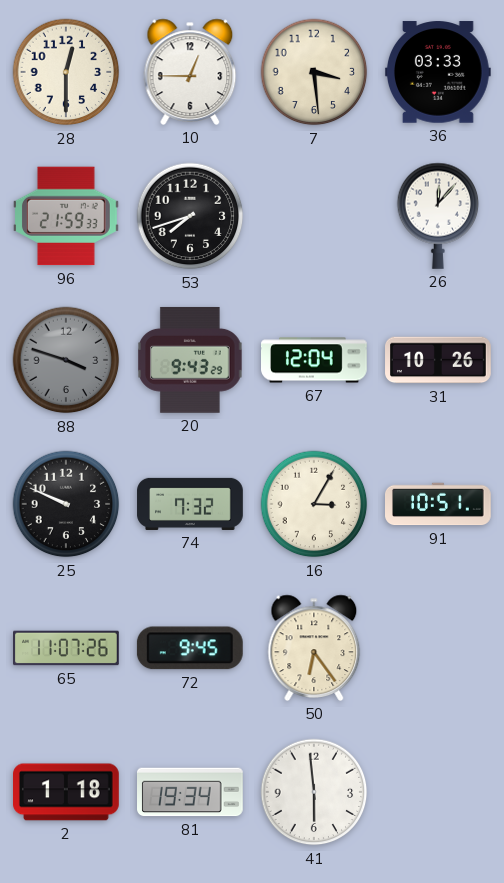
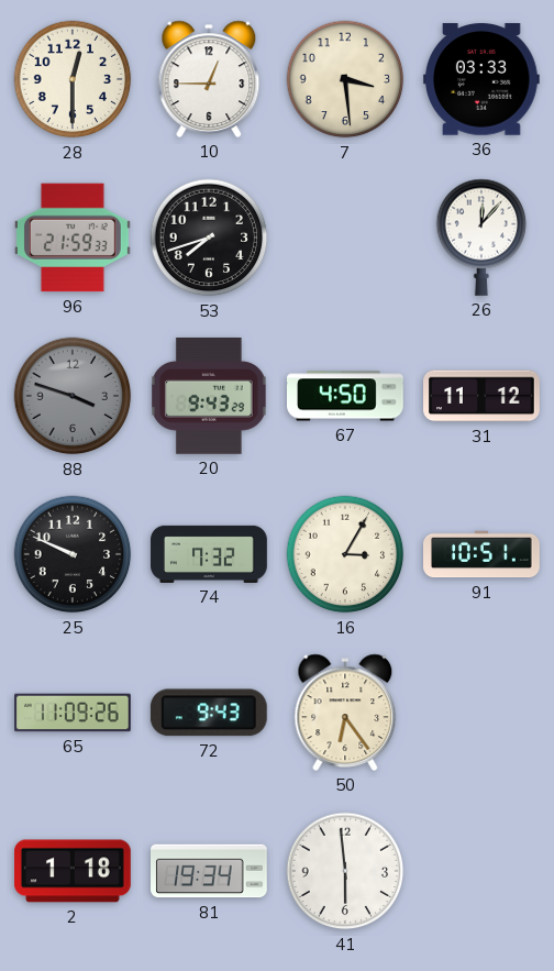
67: 12:04 -> 4:50 (346, 396)
31: 10:26 -> 11:12 (481, 396)
65: 11:07 -> 11:09 (73, 713)
72: 9:45 -> 9:43 (209, 713)
